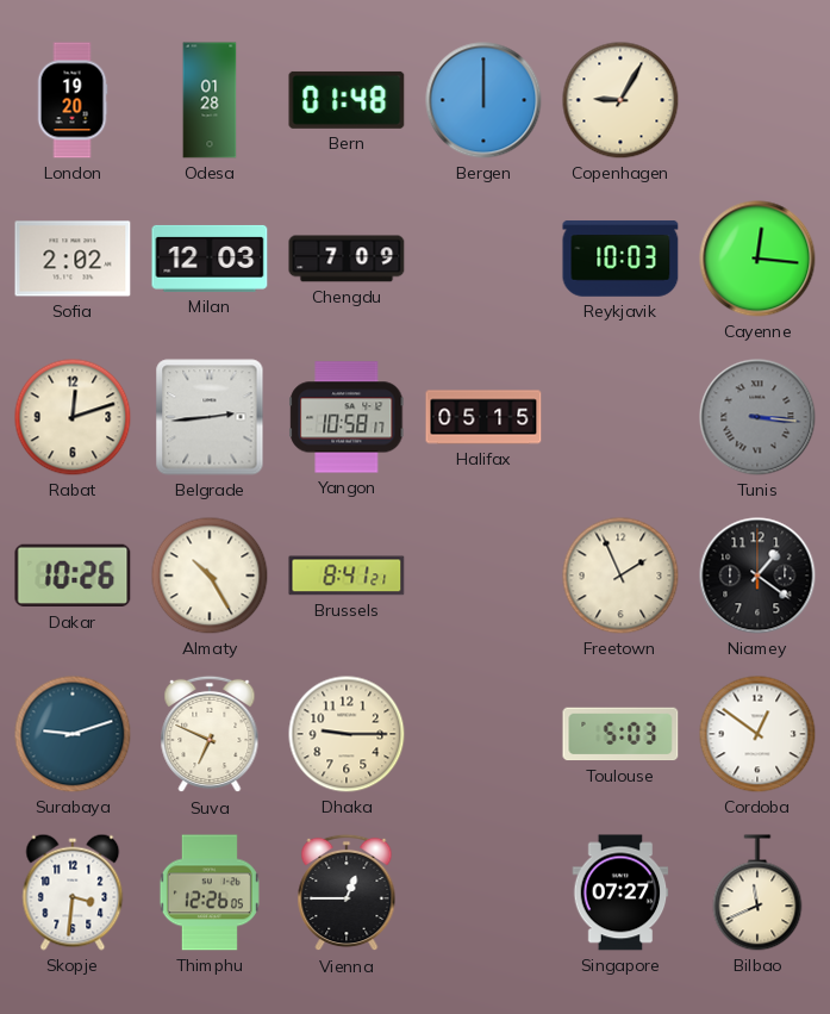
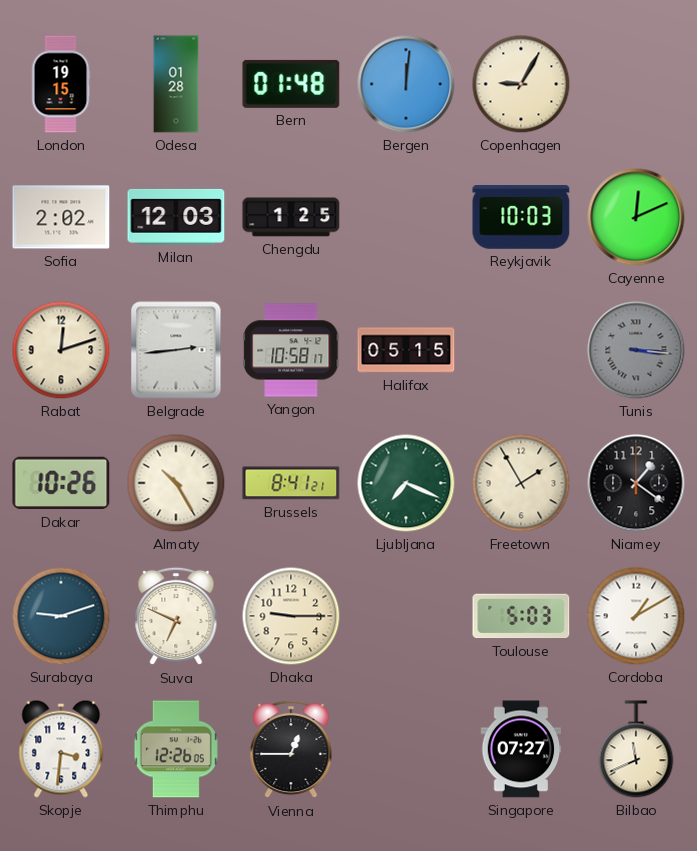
London: 19:20 -> 19:15 (61, 84)
Bergen: 12:00 -> 12:01 (406, 84)
Chengdu: 7:09 -> 1:25 (291, 217)
Cayenne: 12:16 -> 12:11 (636, 217)
Ljubljana: none -> 7:19 (406, 483)
Freetown: 1:56 -> 1:55 (521, 483)
Cordoba: 12:51 -> 1:10 (636, 616)
